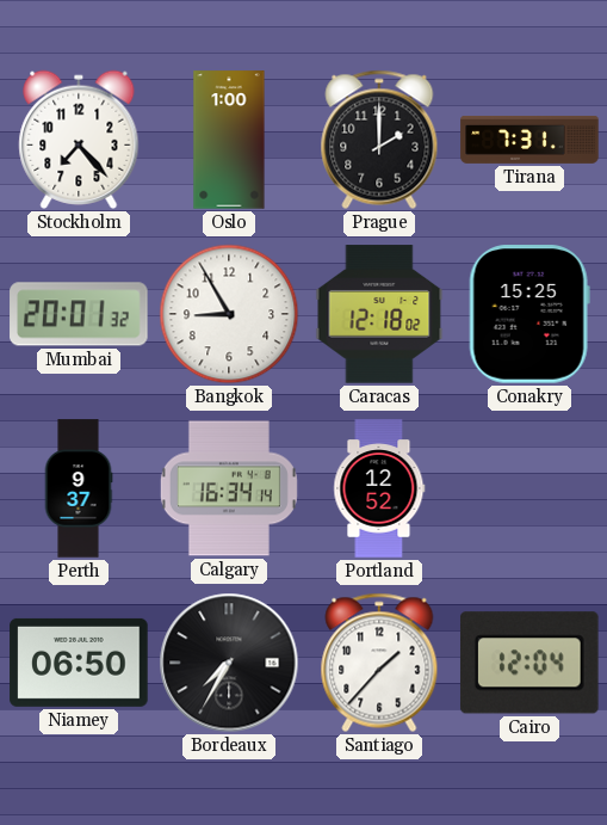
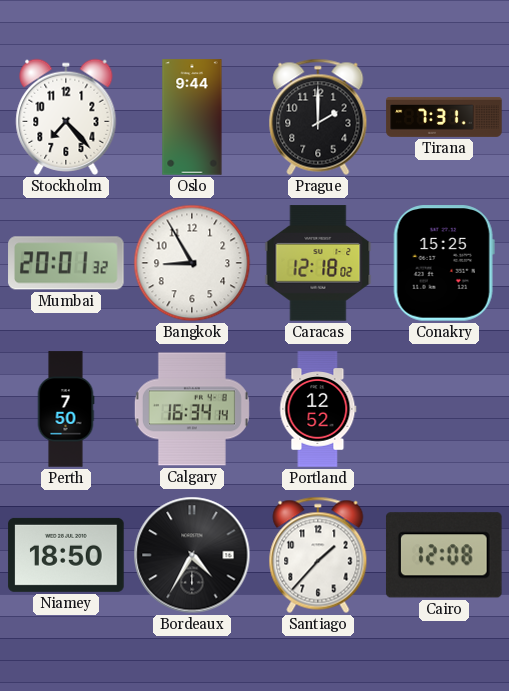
Oslo: 1:00 -> 9:44 (192, 117)
Perth: 9:37 -> 7:50 (66, 409)
Niamey: 06:50 -> 18:50 (66, 555)
Bordeaux: 7:35 -> 4:35 (192, 555)
Cairo: 12:04 -> 12:08 (444, 555)
